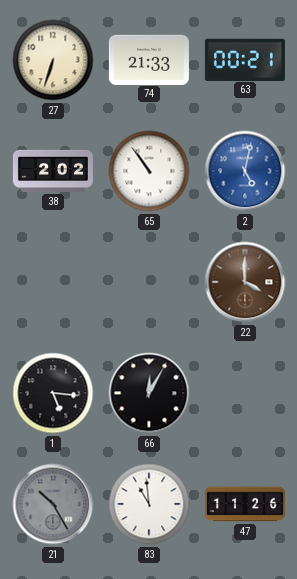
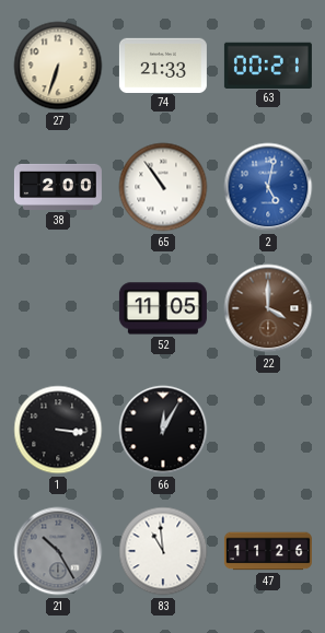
38: 2:02 -> 2:00 (58, 187)
52: none -> 11:05 (163, 308)
1: 5:16 -> 3:16 (58, 430)
